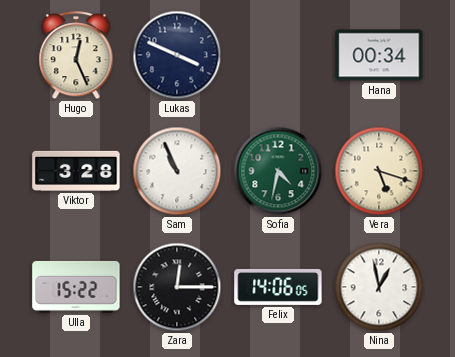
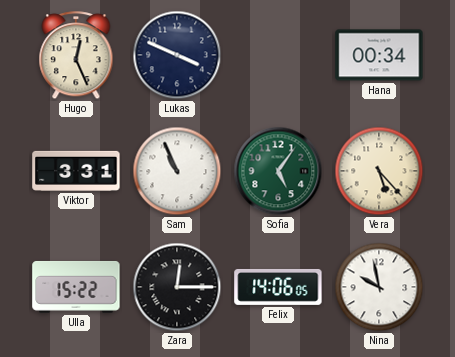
Viktor: 3:28 -> 3:31 (76, 171)
Sofia: 4:32 -> 5:06 (278, 171)
Vera: 5:18 -> 5:23 (379, 171)
Nina: 12:58 -> 9:58 (379, 287)
